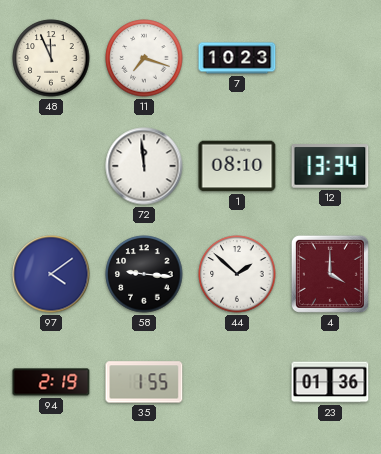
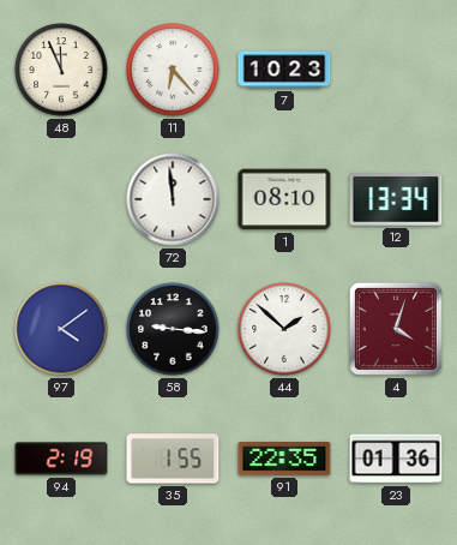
11: 7:18 -> 6:23 (173, 70)
4: 4:00 -> 4:03 (396, 329)
91: none -> 22:35 (284, 460)
